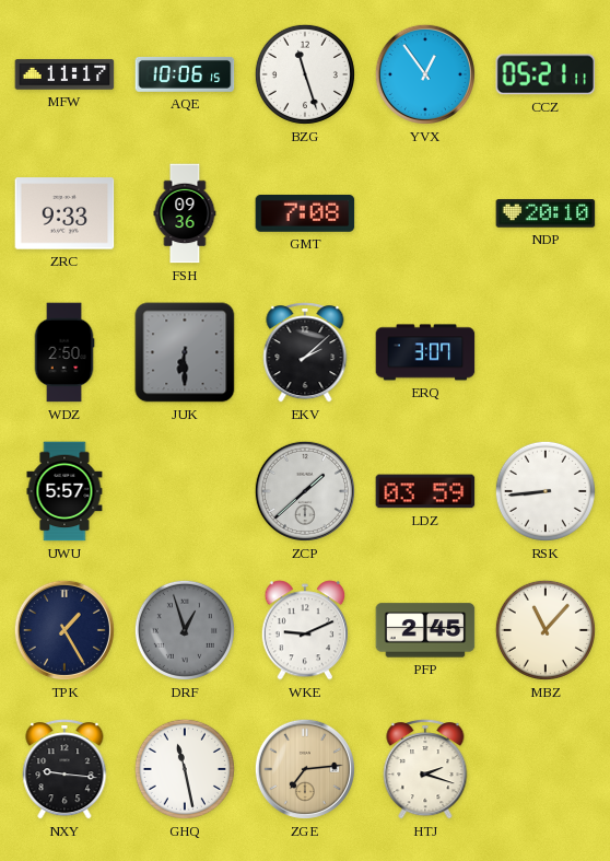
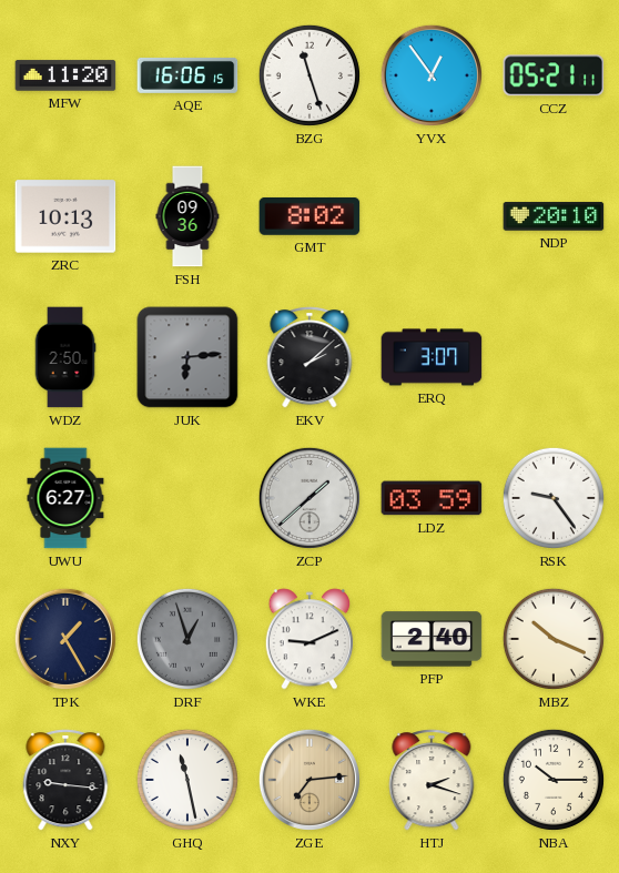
MFW: 11:17 -> 11:20 (65, 75)
AQE: 10:06 -> 16:06 (187, 75)
ZRC: 9:33 -> 10:13 (65, 216)
GMT: 7:08 -> 8:02 (309, 216)
JUK: 6:30 -> 6:14 (187, 357)
UWU: 5:57 -> 6:27 (65, 498)
RSK: 8:44 -> 9:24 (554, 498)
PFP: 2:45 -> 2:40 (432, 639)
MBZ: 11:07 -> 10:19 (554, 639)
NBA: none -> 10:15 (554, 780)
